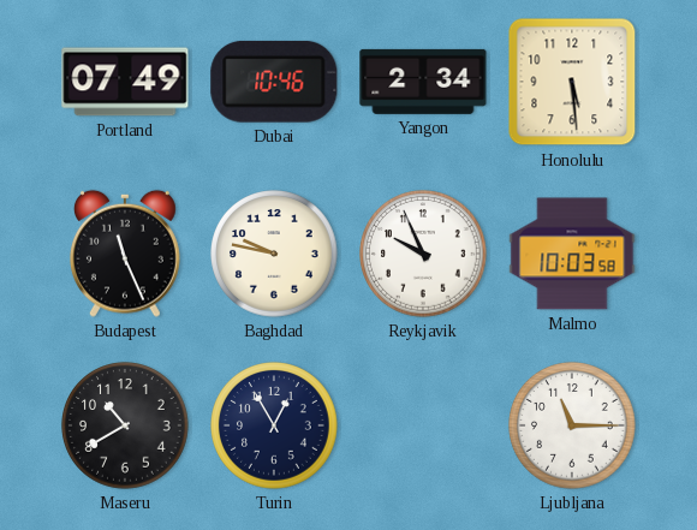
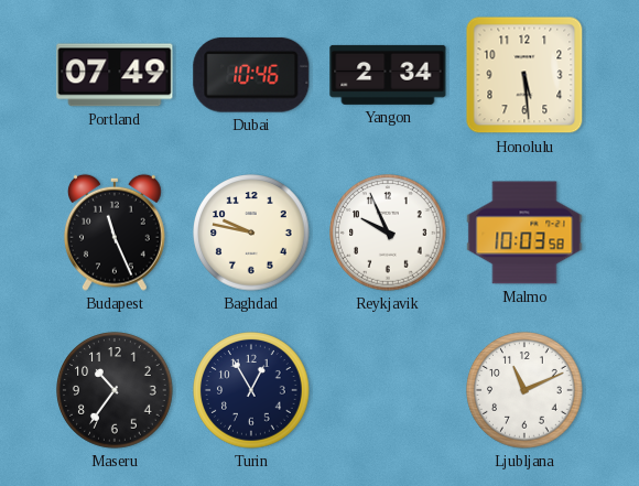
Maseru: 10:40 -> 10:36 (115, 390)
Ljubljana: 11:15 -> 11:11 (524, 390)
